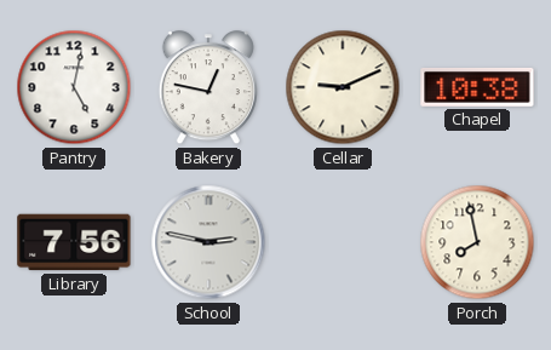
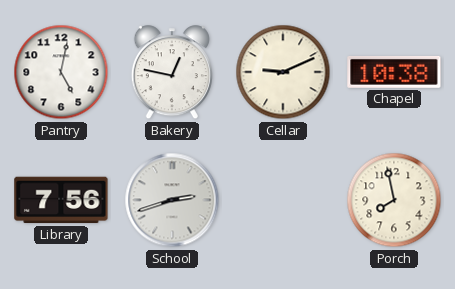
School: 2:47 -> 2:42 (172, 200)
